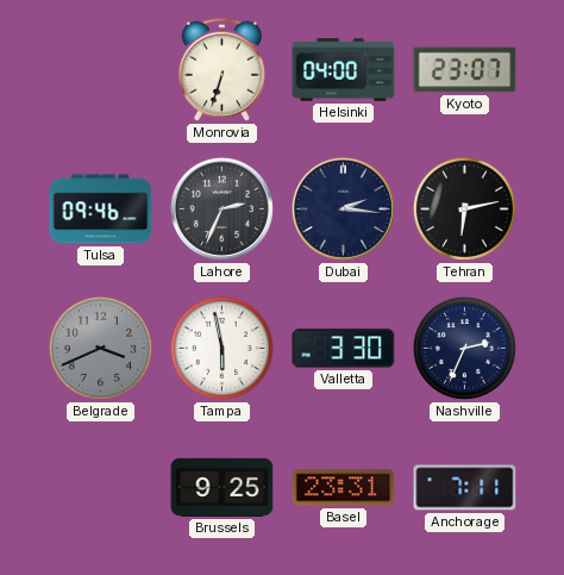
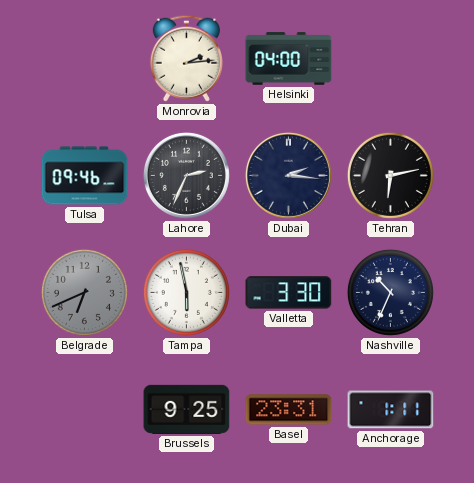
Monrovia: 6:33 -> 2:14 (186, 58)
Kyoto: 23:07 -> none (465, 70)
Belgrade: 3:41 -> 6:41 (84, 292)
Nashville: 2:34 -> 10:34 (390, 292)
Anchorage: 7:11 -> 1:11 (391, 410)
